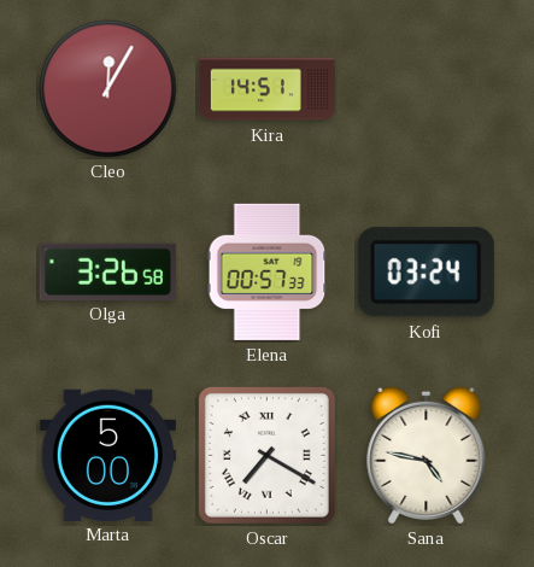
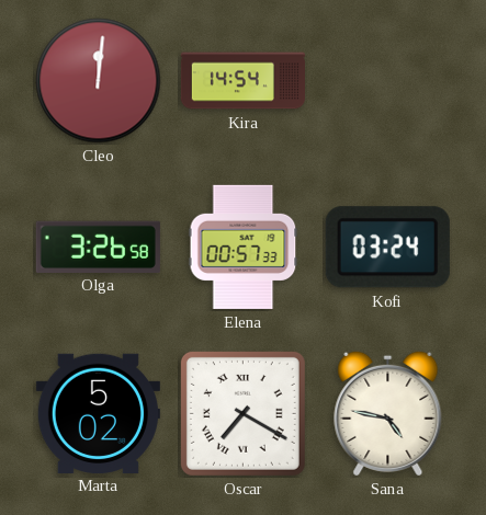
Cleo: 12:05 -> 12:01 (99, 81)
Kira: 14:51 -> 14:54 (242, 81)
Marta: 5:00 -> 5:02 (98, 413)
